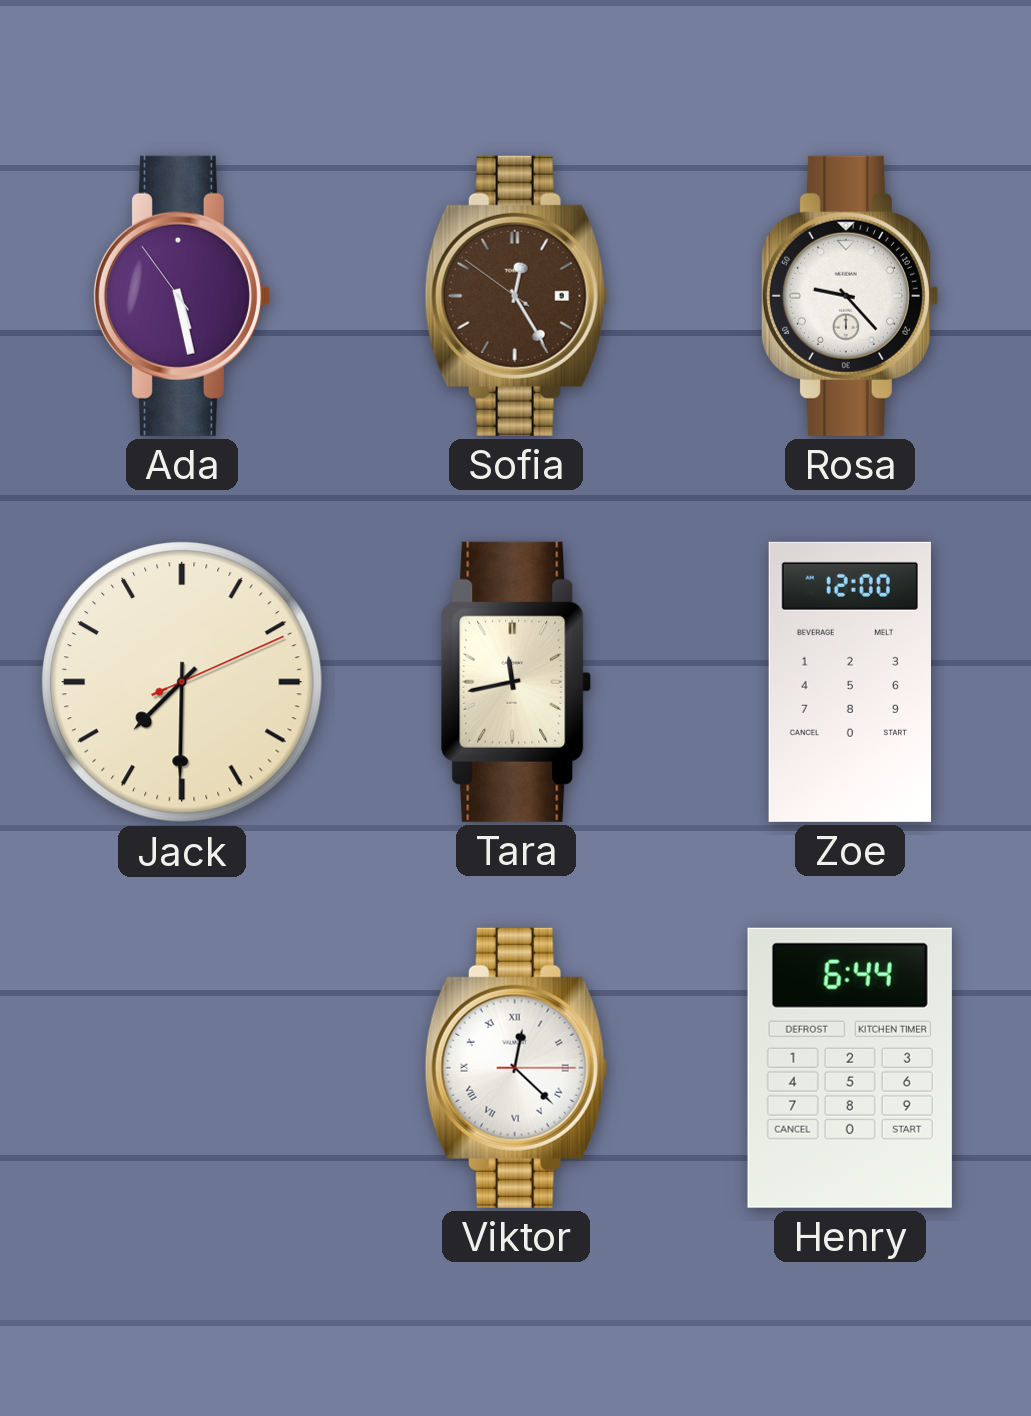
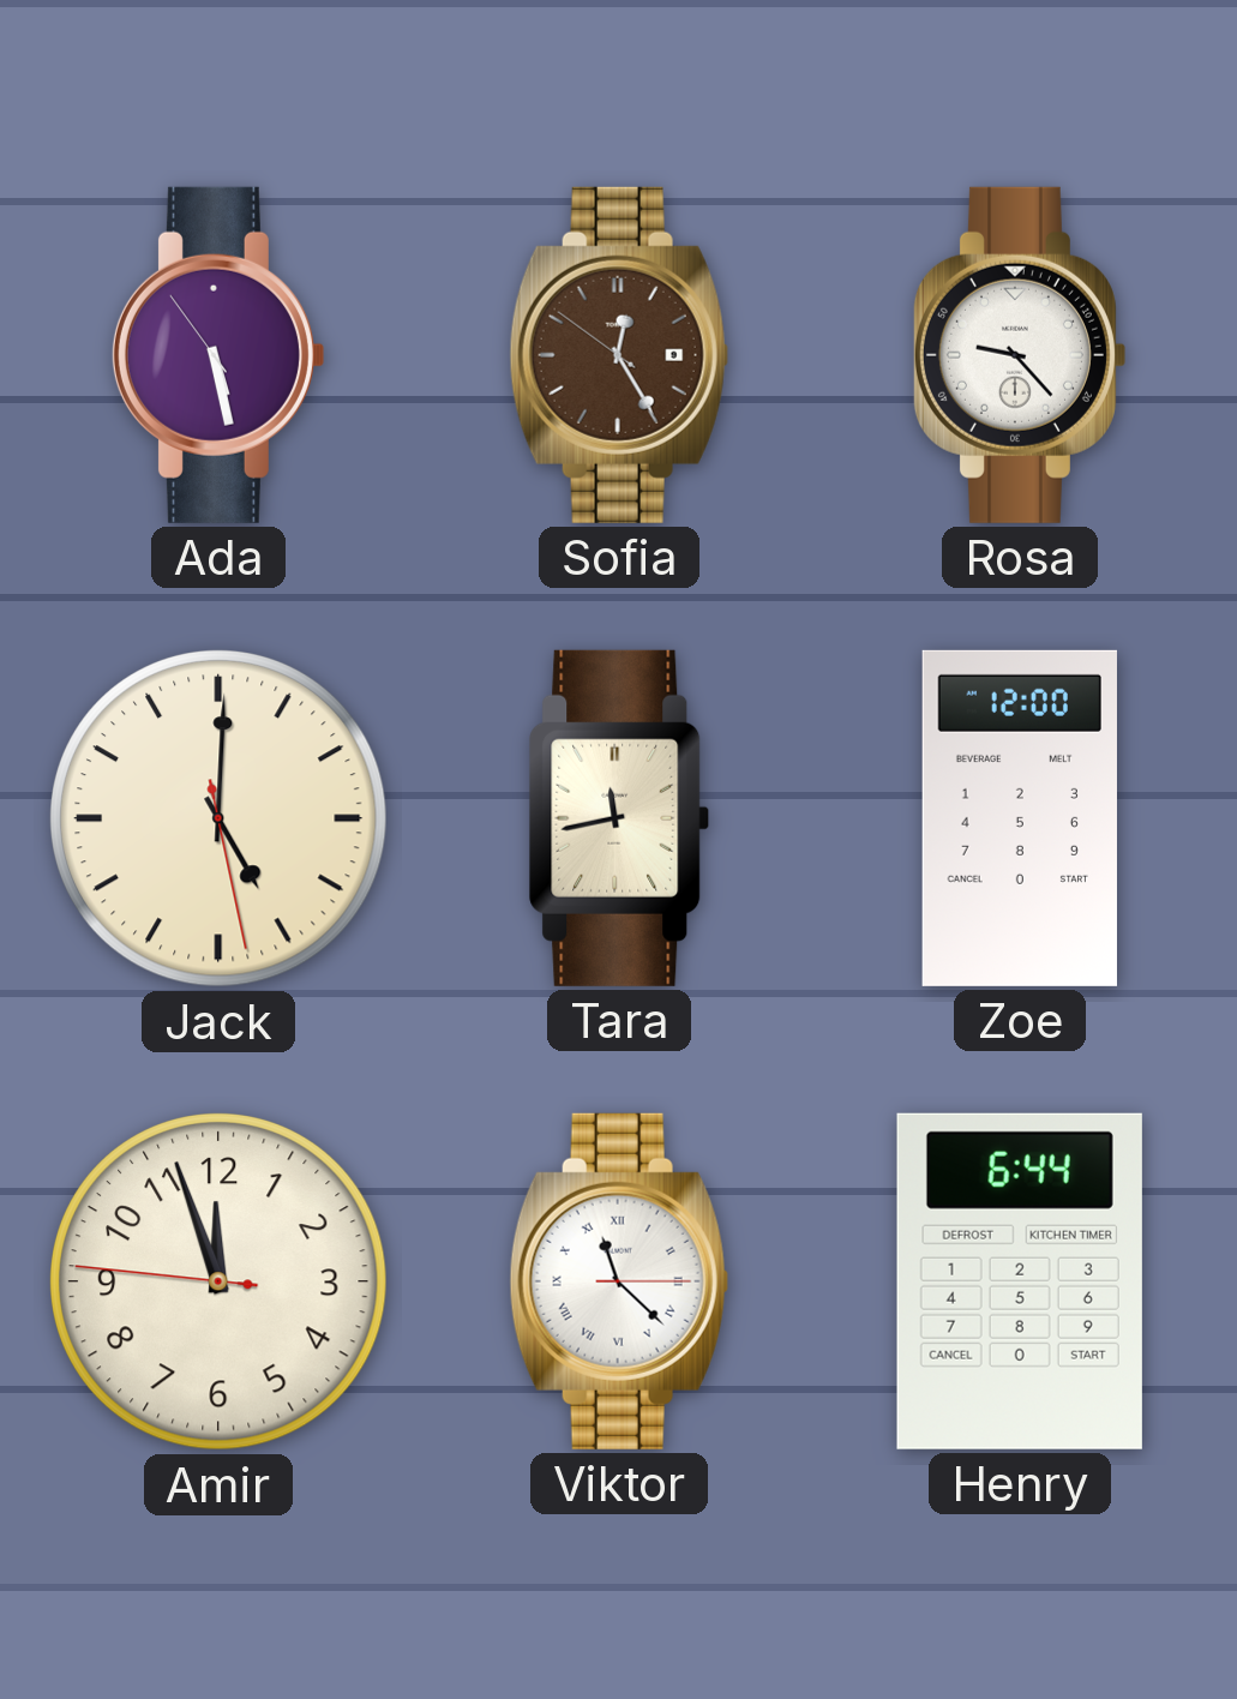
Jack: 7:30 -> 5:00 (220, 820)
Amir: none -> 11:56 (220, 1283)
Viktor: 12:22 -> 11:22 (619, 1281)
